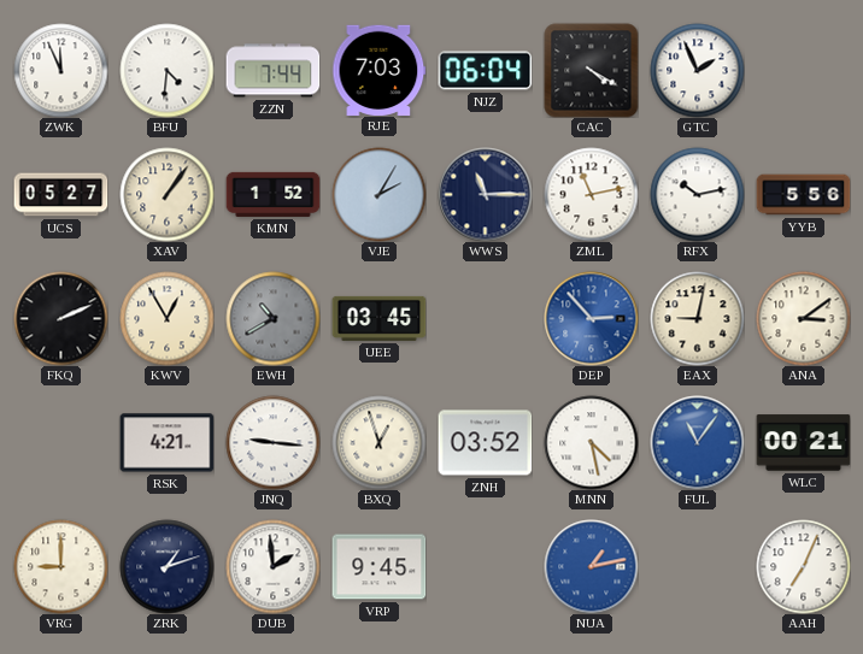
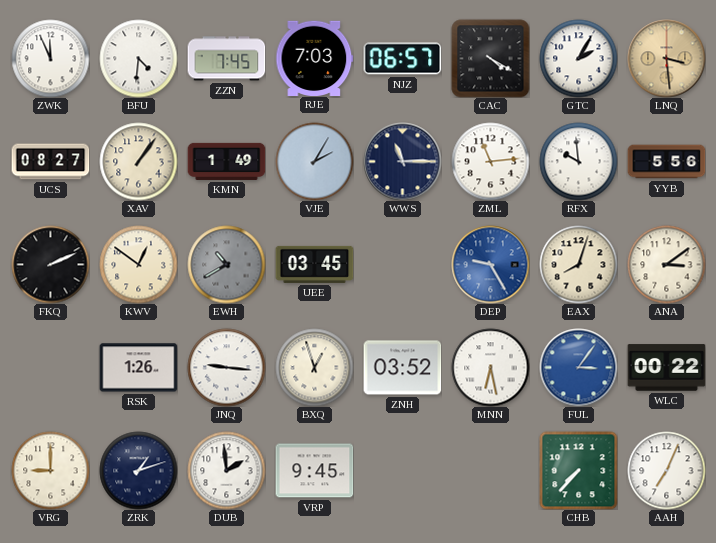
ZZN: 7:44 -> 7:45 (226, 59)
NJZ: 06:04 -> 06:57 (402, 59)
GTC: 1:56 -> 2:05 (578, 58)
LNQ: none -> 3:29 (666, 58)
UCS: 05:27 -> 08:27 (50, 162)
KMN: 1:52 -> 1:49 (226, 161)
ZML: 11:13 -> 11:14 (490, 161)
RFX: 10:13 -> 9:59 (578, 161)
KWV: 12:55 -> 12:51 (138, 264)
DEP: 2:53 -> 9:25 (490, 264)
EAX: 9:02 -> 8:03 (578, 264)
RSK: 4:21 -> 1:26 (138, 368)
MNN: 4:28 -> 6:28 (490, 367)
FUL: 11:06 -> 3:06 (578, 367)
WLC: 00:21 -> 00:22 (666, 368)
NUA: 1:13 -> none (591, 566)
CHB: none -> 7:37 (578, 470)
